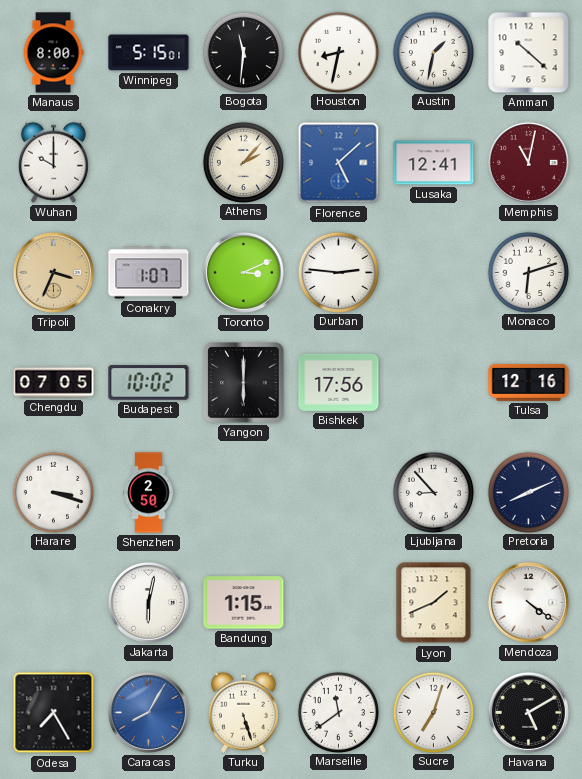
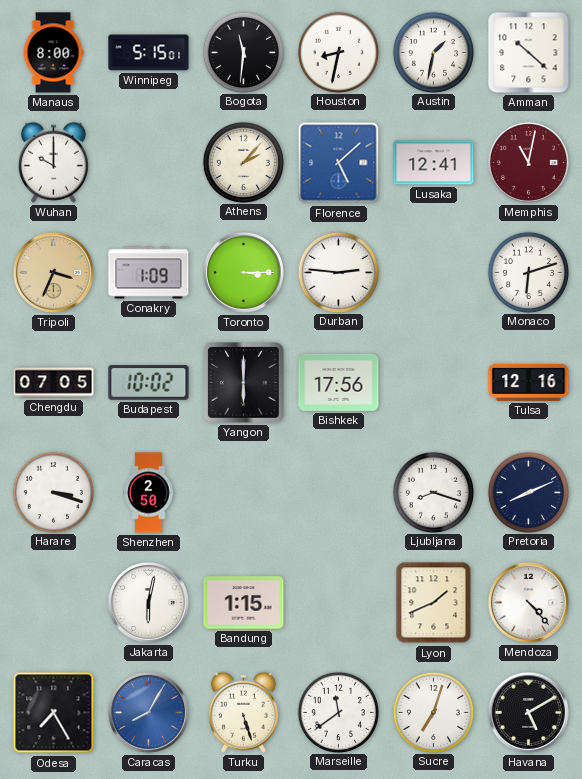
Conakry: 1:07 -> 1:09 (149, 273)
Toronto: 3:11 -> 3:15 (243, 272)
Ljubljana: 8:53 -> 8:18 (433, 492)
Mendoza: 4:21 -> 4:23 (528, 602)
